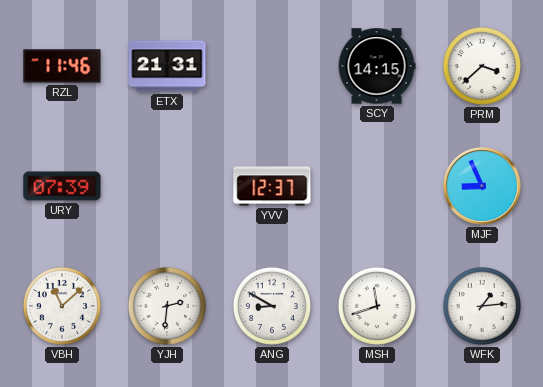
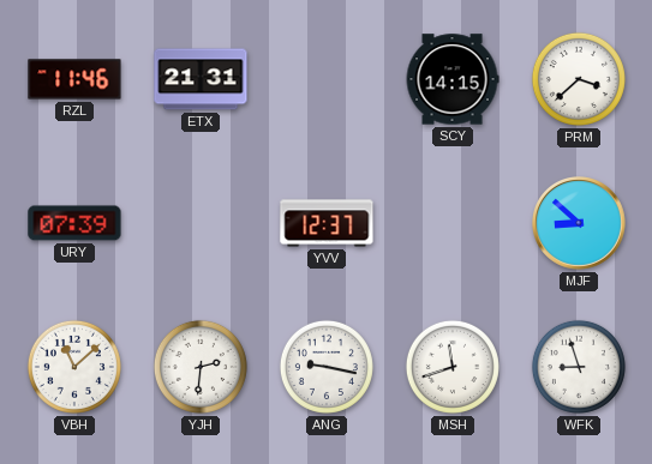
MJF: 8:56 -> 8:52 (580, 224)
ANG: 8:50 -> 9:17 (327, 367)
WFK: 1:14 -> 8:57 (579, 367)
